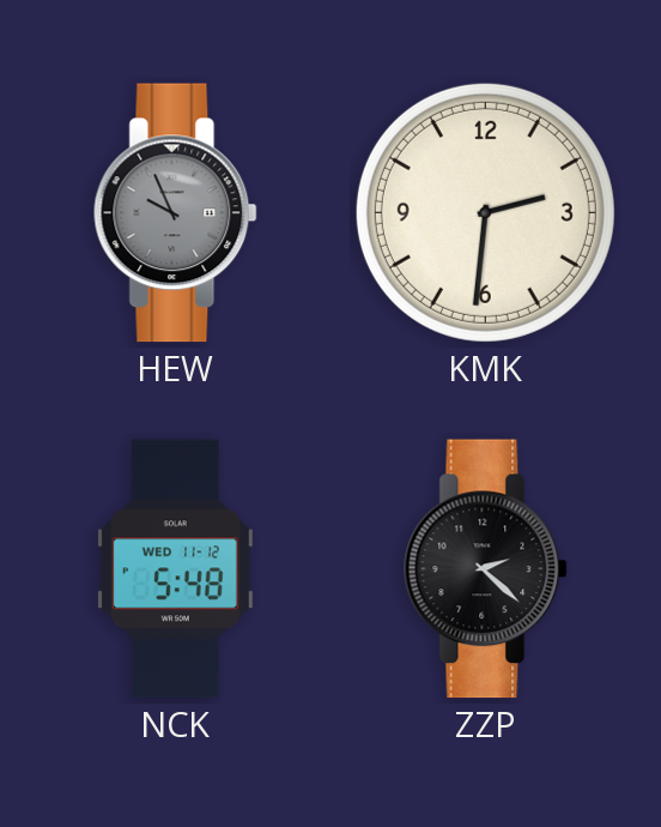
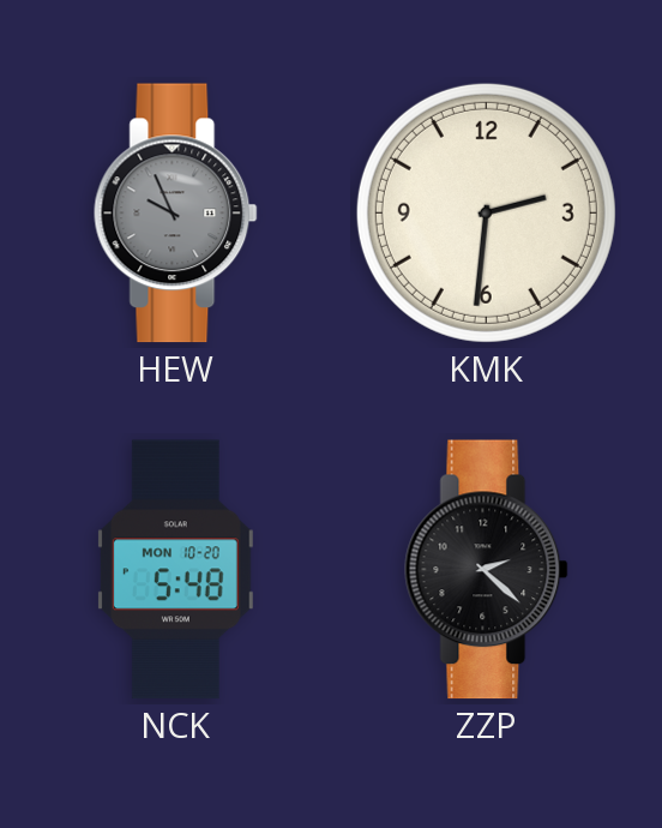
NCK date: WED 11-12 -> MON 10-20 (175, 570)
